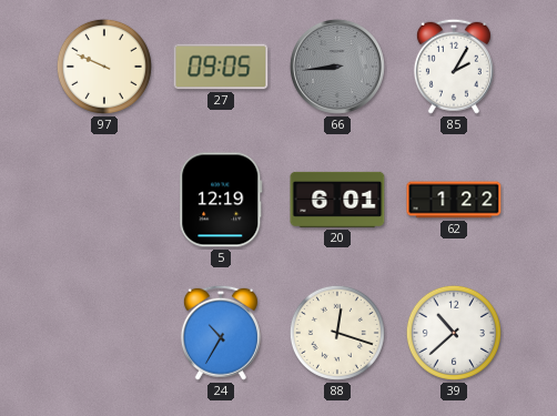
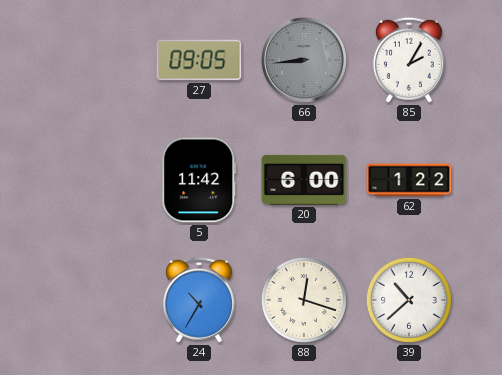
97: 9:49 -> none (104, 67)
5: 12:19 -> 11:42 (199, 180)
20: 6:01 -> 6:00 (304, 180)
